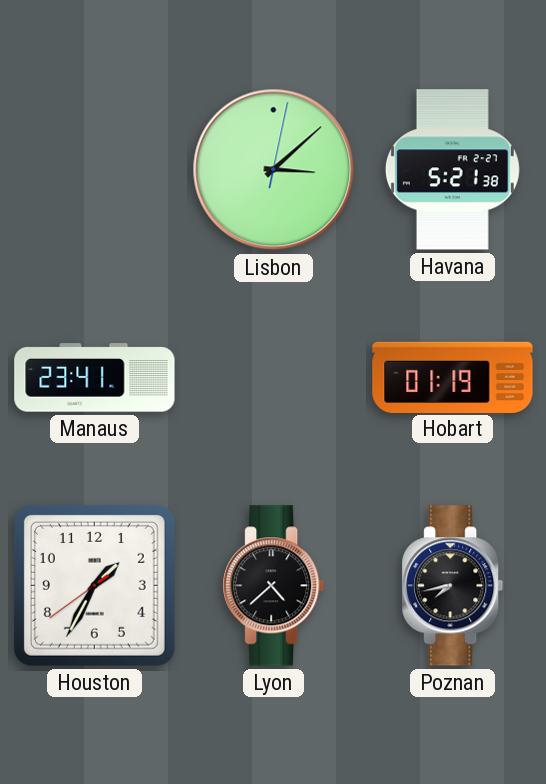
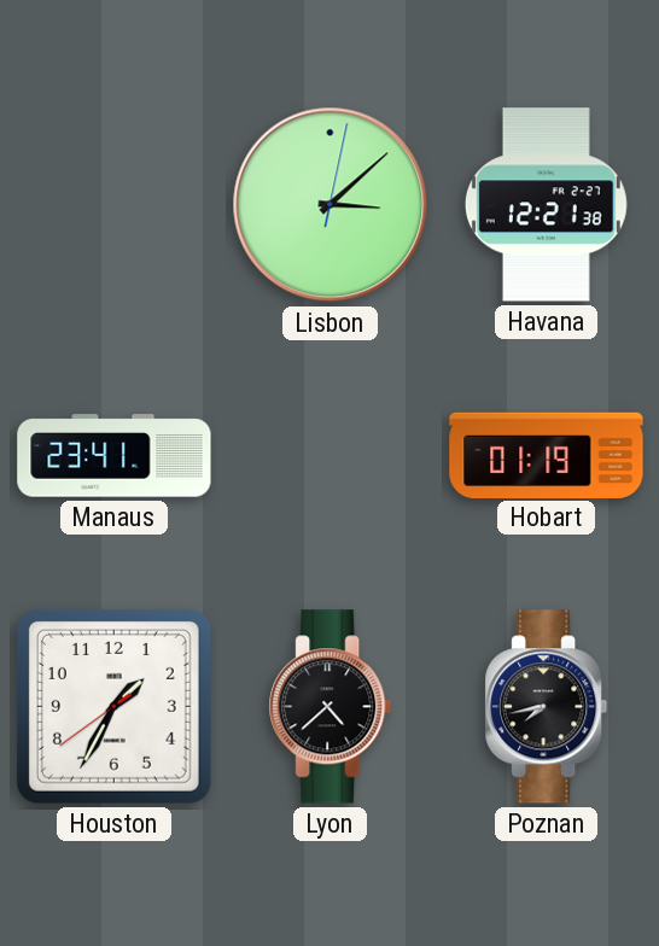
Havana: 5:21 -> 12:21 (546, 205)
